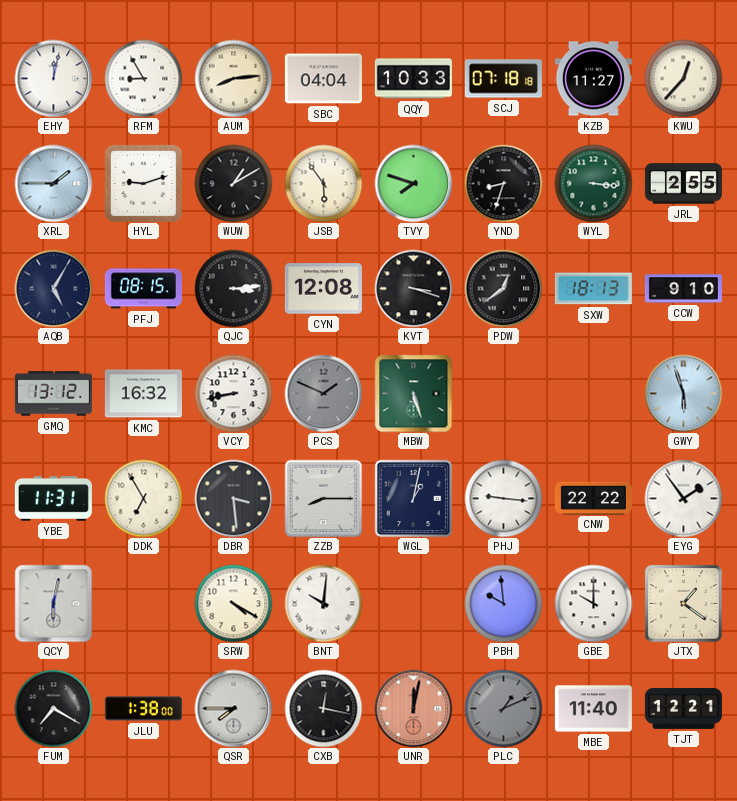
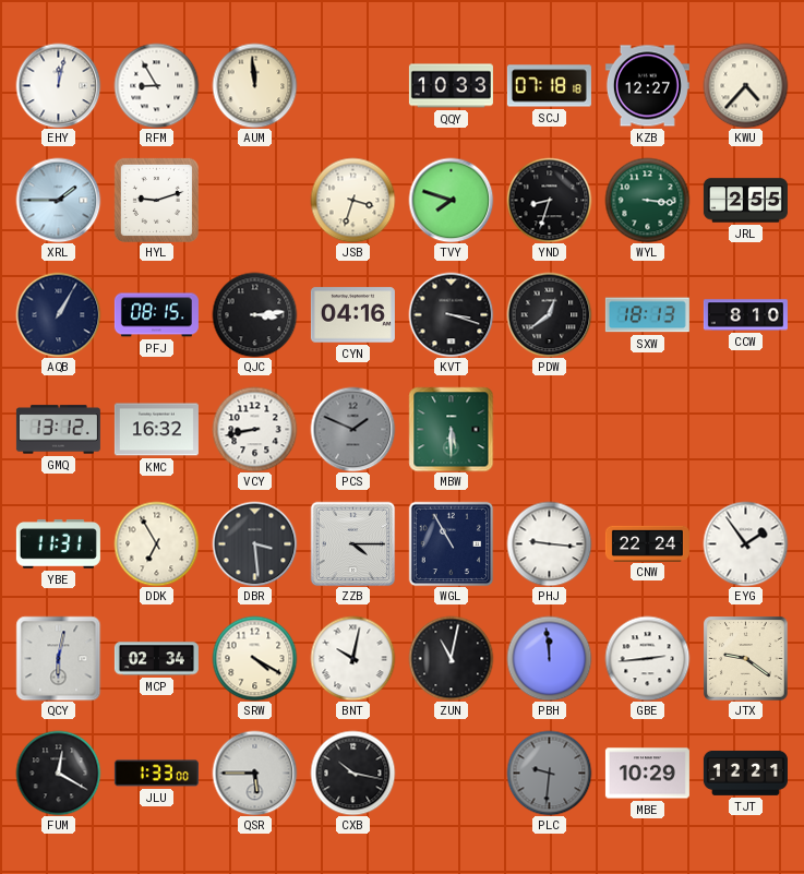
AUM: 8:14 -> 11:59 (254, 85)
SBC: 04:04 -> none (323, 79)
KZB: 11:27 -> 12:27 (647, 86)
KWU: 12:37 -> 4:37 (745, 85)
WUW: 1:10 -> none (233, 183)
JSB: 5:54 -> 3:33 (352, 200)
AQB: 5:05 -> 1:05 (58, 314)
CYN: 12:08 -> 04:16 (352, 315)
CCW: 9:10 -> 8:10 (745, 315)
MBW: 5:27 -> 5:30 (451, 429)
GWY: 5:57 -> none (683, 393)
ZZB: 8:15 -> 4:15 (352, 543)
WGL: 1:02 -> 10:55 (451, 543)
CNW: 22:22 -> 22:24 (647, 543)
MCP: none -> 02:34 (156, 659)
BNT: 10:01 -> 10:02 (352, 658)
ZUN: none -> 11:02 (451, 658)
PBH: 9:59 -> 11:59 (549, 658)
GBE: 10:00 -> 2:44 (647, 658)
JTX: 1:21 -> 9:21 (745, 659)
FUM: 7:20 -> 12:20 (58, 773)
JLU: 1:38 -> 1:33 (156, 774)
QSR: 7:45 -> 5:45 (254, 773)
CXB: 12:17 -> 10:17 (352, 773)
UNR: 12:02 -> none (413, 708)
PLC: 1:11 -> 9:31 (549, 773)
MBE: 11:40 -> 10:29 (647, 774)
